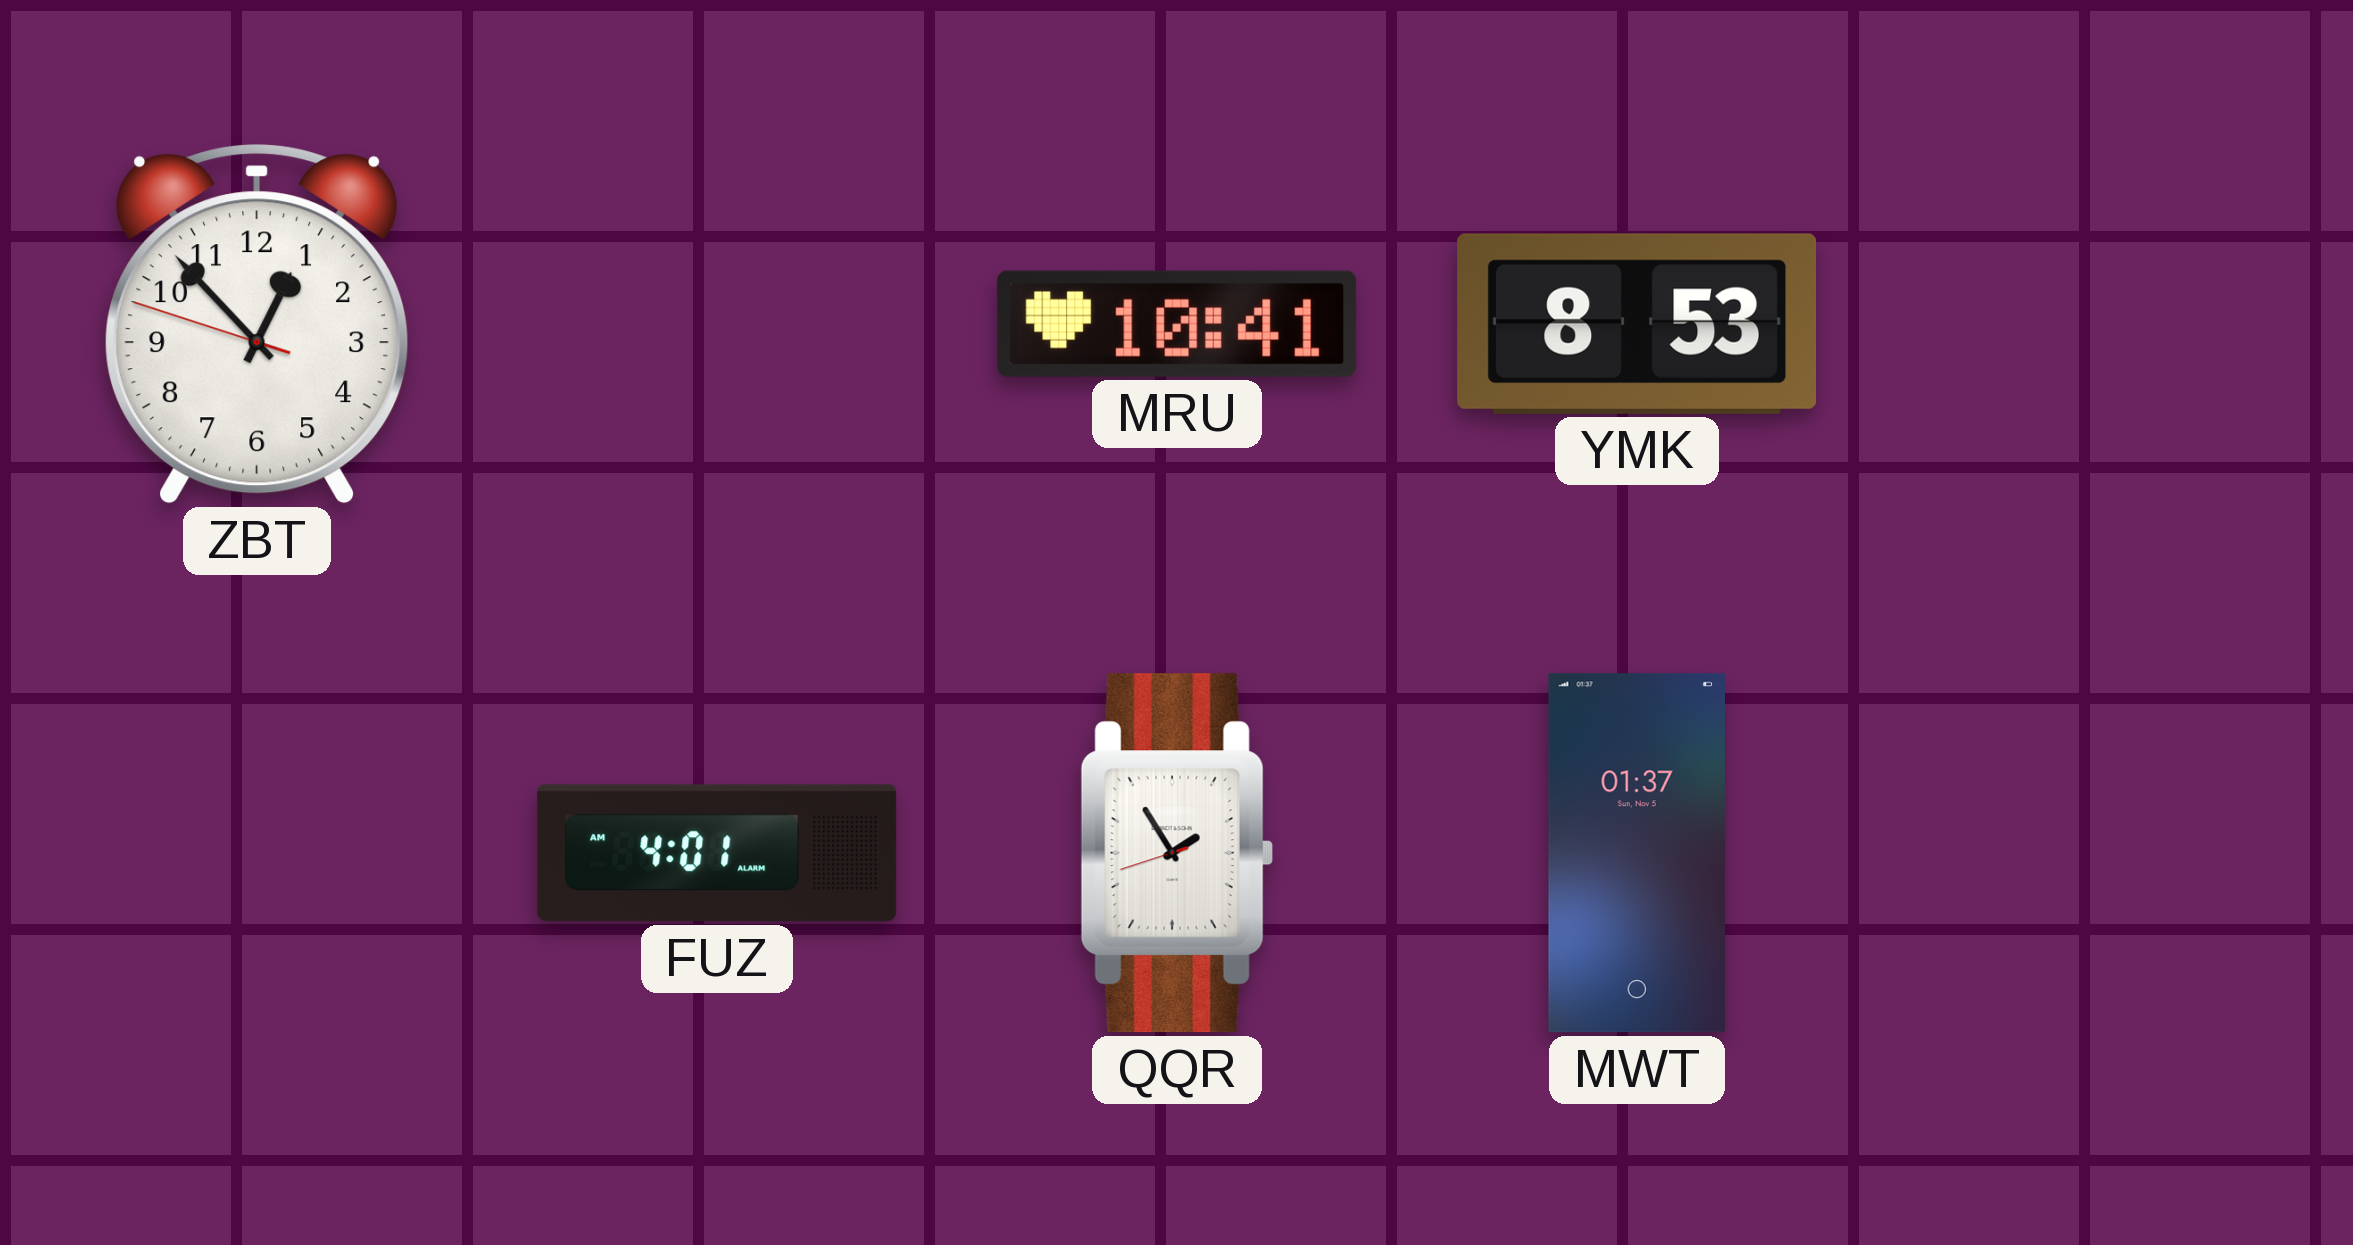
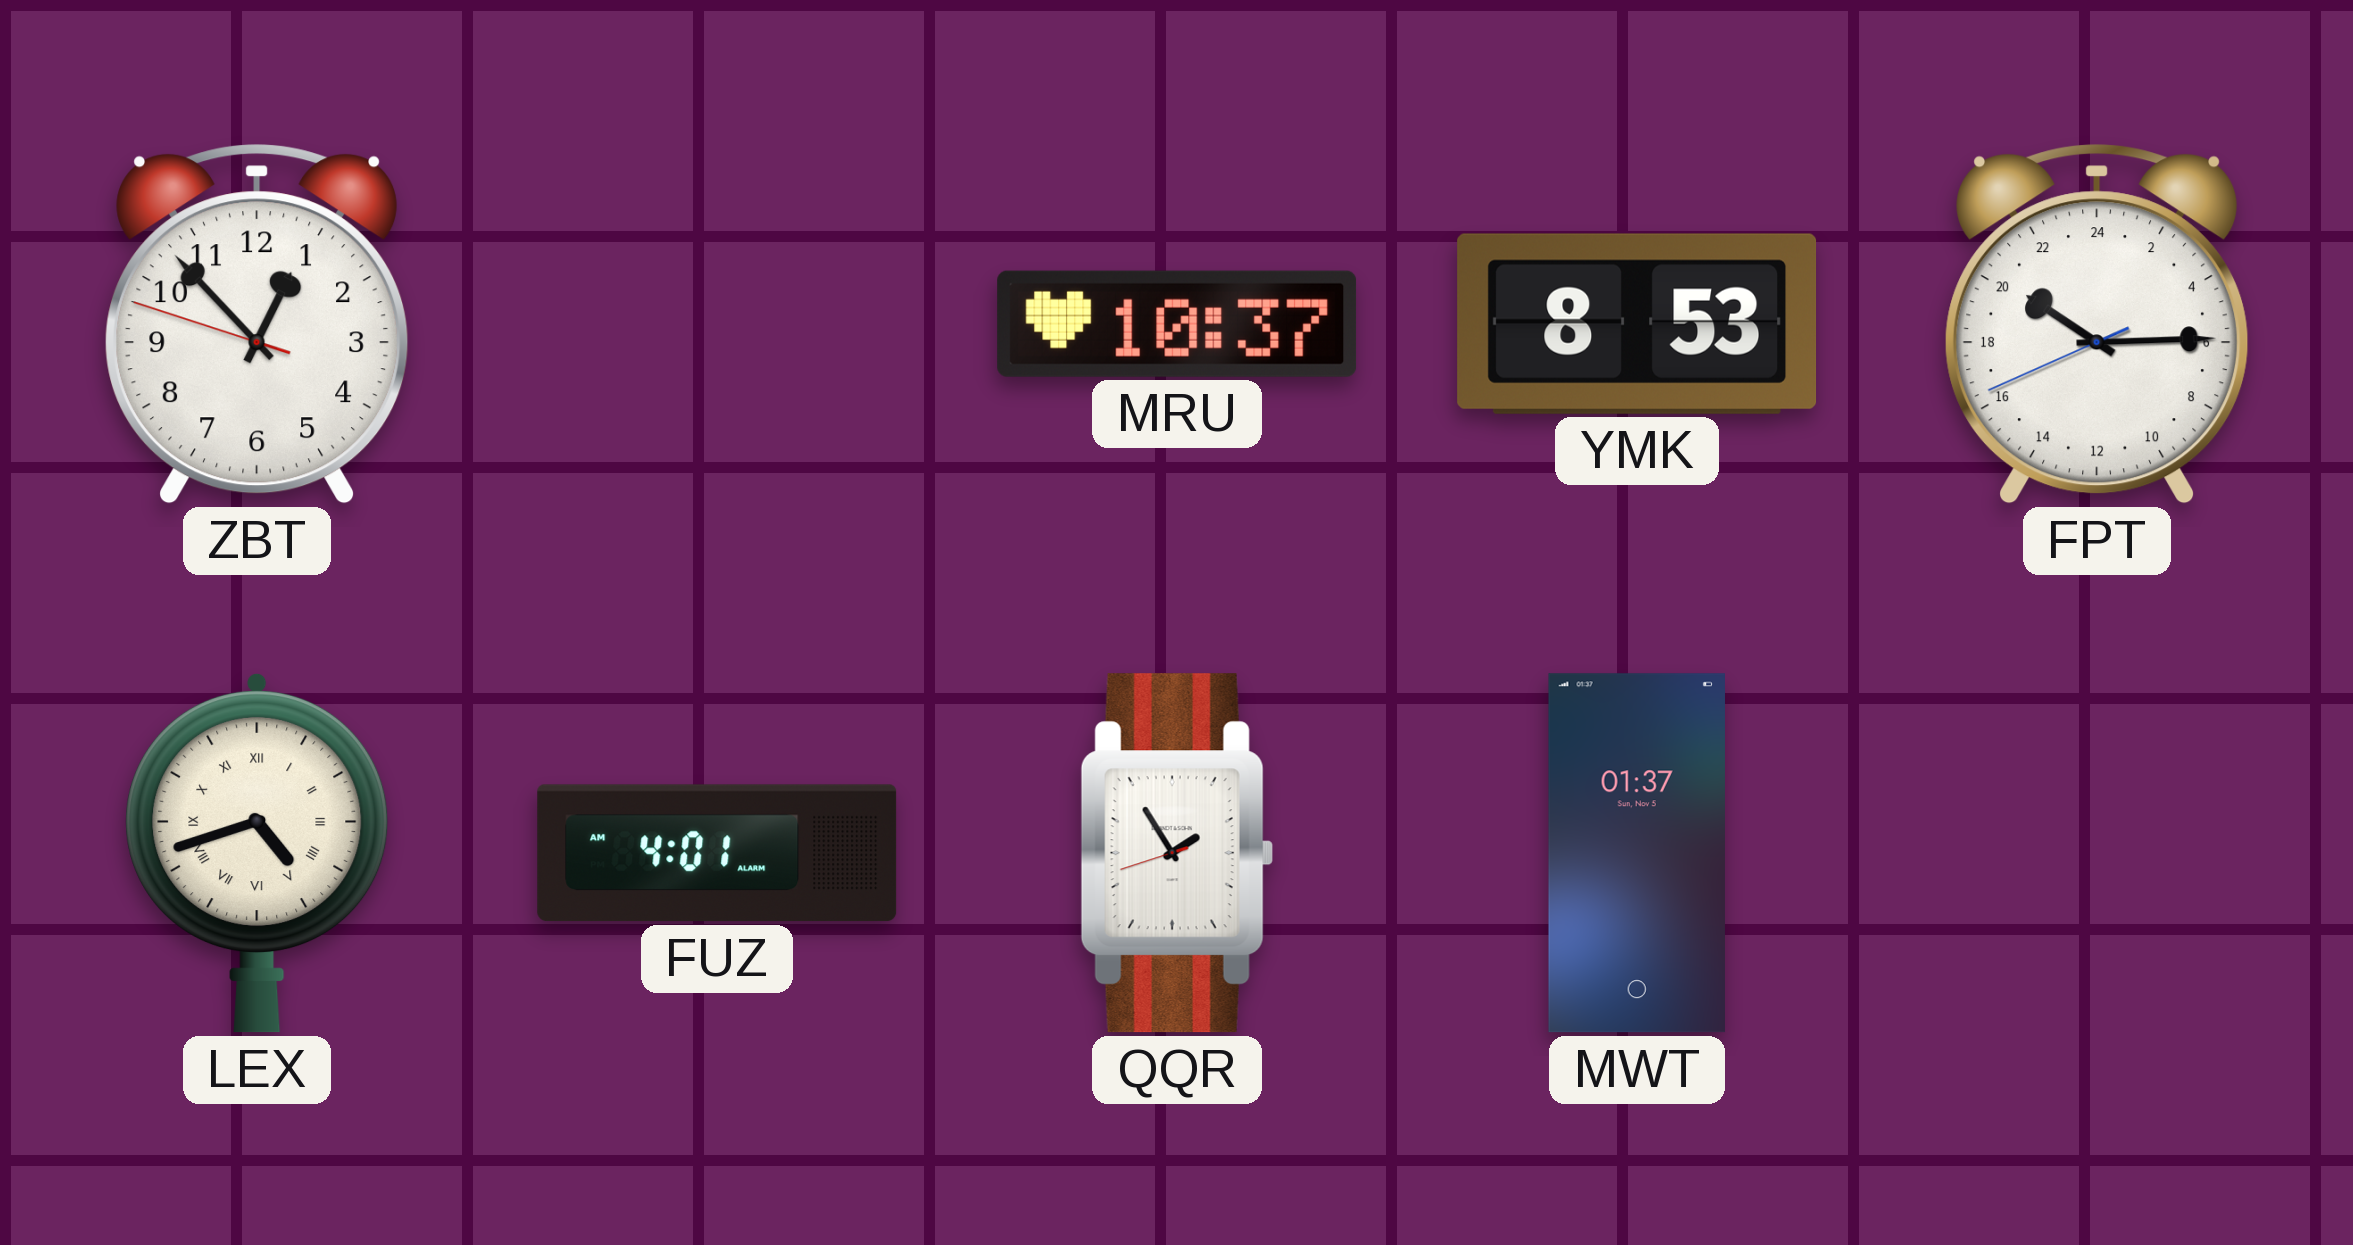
MRU: 10:41 -> 10:37 (1177, 324)
FPT: none -> 20:14 (2097, 324)
LEX: none -> 4:42 (257, 853)
